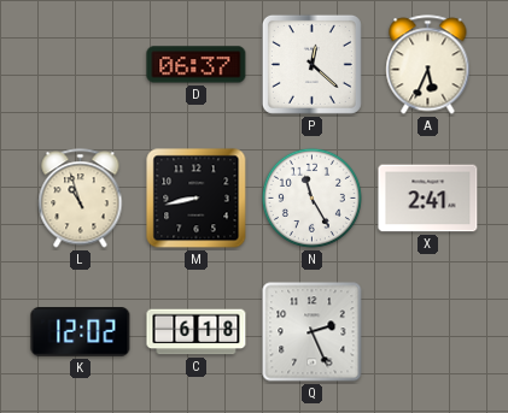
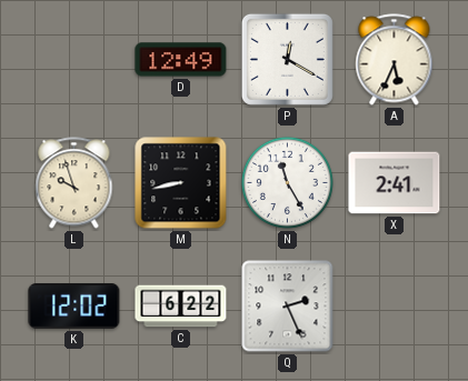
D: 06:37 -> 12:49 (181, 60)
P: 12:22 -> 12:20 (287, 59)
L: 10:57 -> 9:57 (74, 183)
C: 6:18 -> 6:22 (181, 307)
